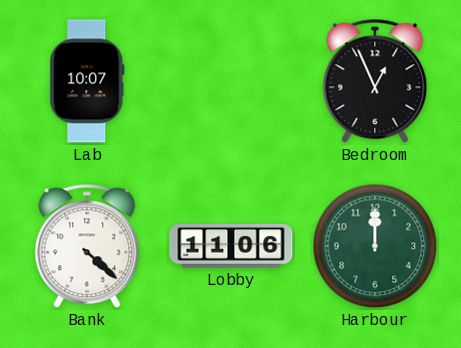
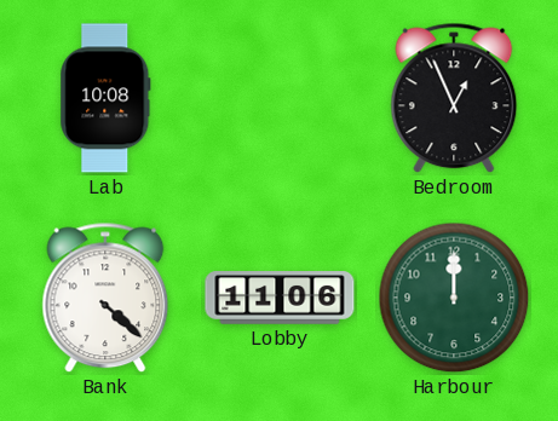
Lab: 10:07 -> 10:08 (105, 98)
